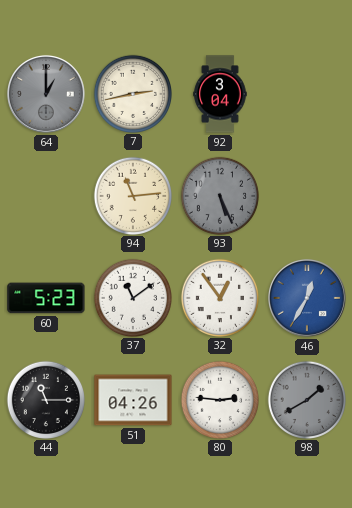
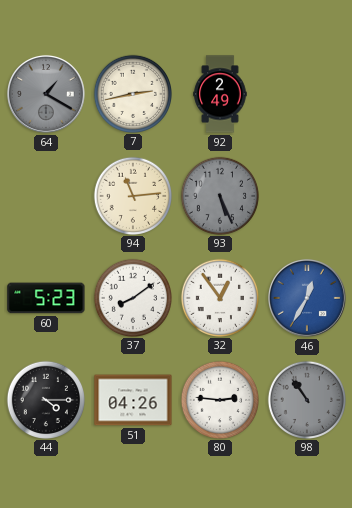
64: 1:00 -> 1:20 (46, 94)
92: 3:04 -> 2:49 (220, 94)
37: 11:09 -> 8:09 (132, 297)
44: 11:15 -> 4:15 (45, 399)
98: 1:40 -> 10:54 (306, 399)
